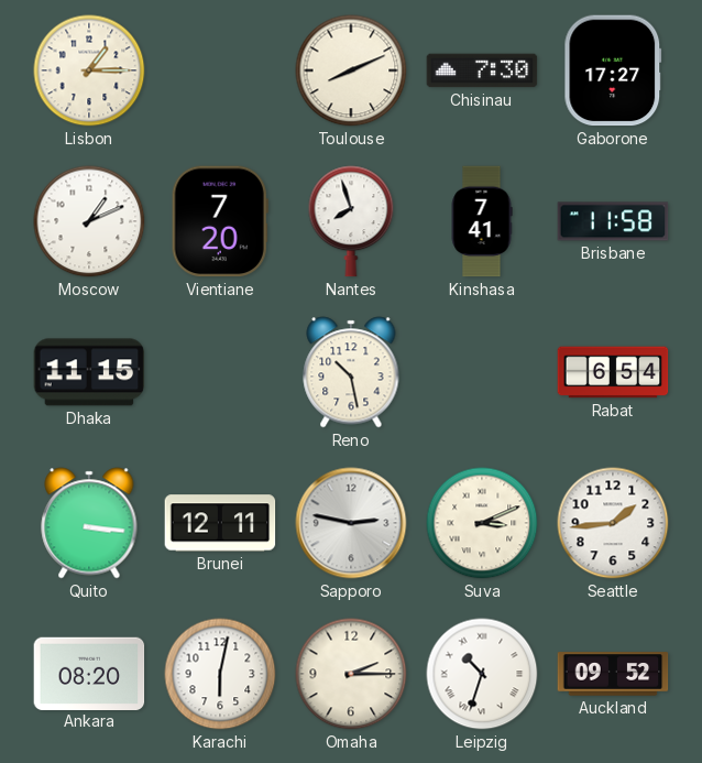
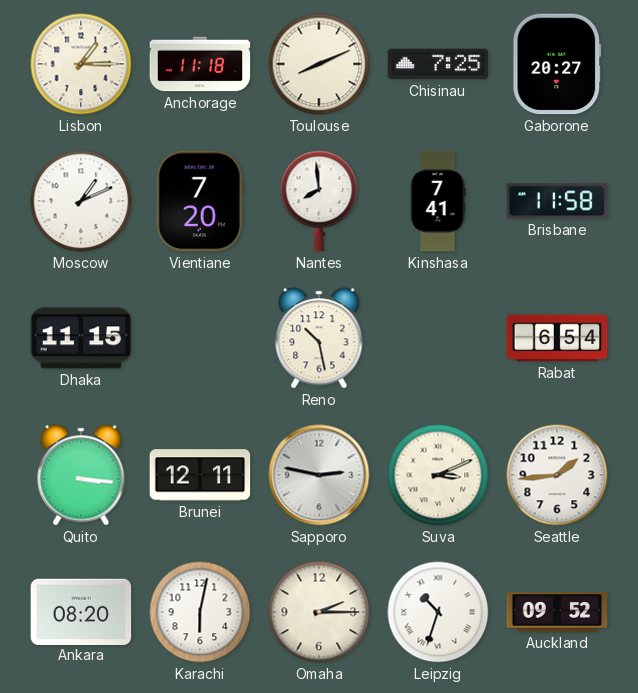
Anchorage: none -> 11:18 (200, 64)
Chisinau: 7:30 -> 7:25 (438, 64)
Gaborone: 17:27 -> 20:27 (557, 64)
Nantes: 7:57 -> 7:59 (319, 201)
